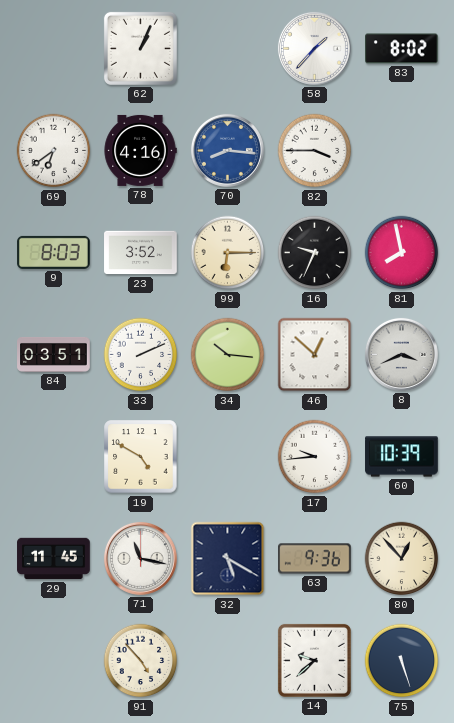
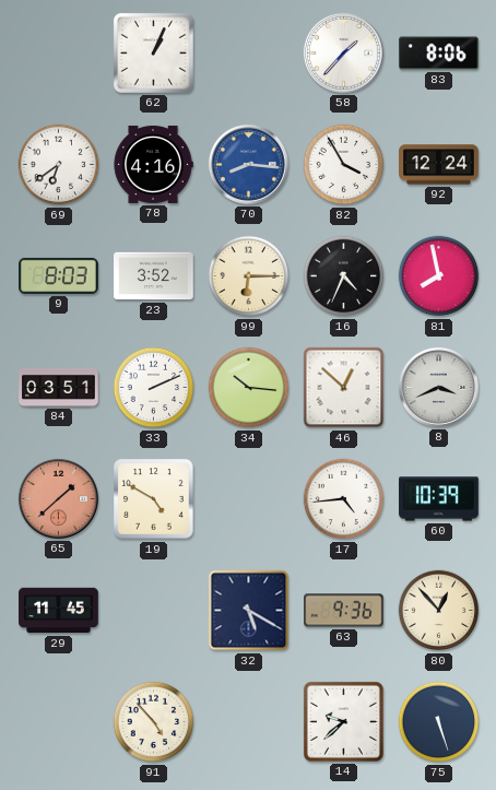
83: 8:02 -> 8:06 (439, 54)
82: 3:45 -> 3:55 (344, 165)
92: none -> 12:24 (439, 165)
16: 9:34 -> 4:34 (344, 276)
65: none -> 1:38 (58, 498)
17: 9:44 -> 4:44 (344, 499)
71: 11:17 -> none (140, 558)
